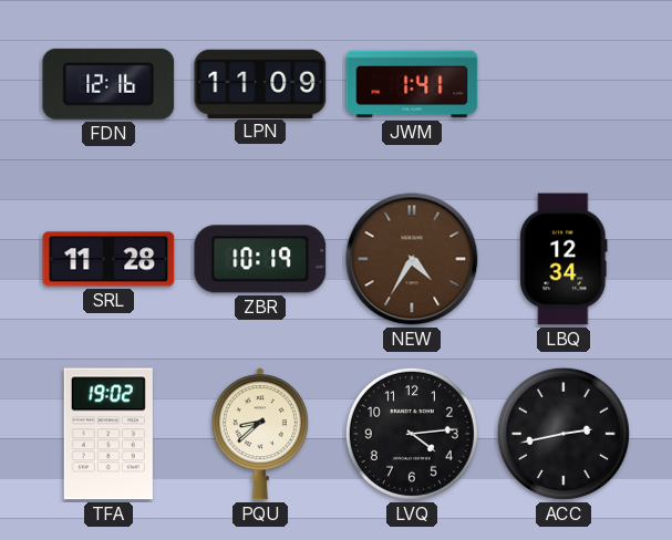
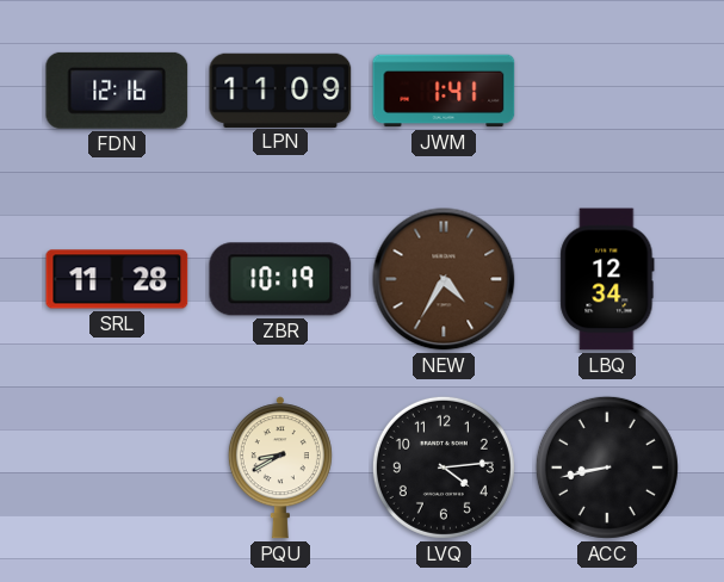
TFA: 19:02 -> none (108, 434)
PQU: 8:38 -> 8:40 (280, 468)
ACC: 2:43 -> 8:43 (607, 468)
